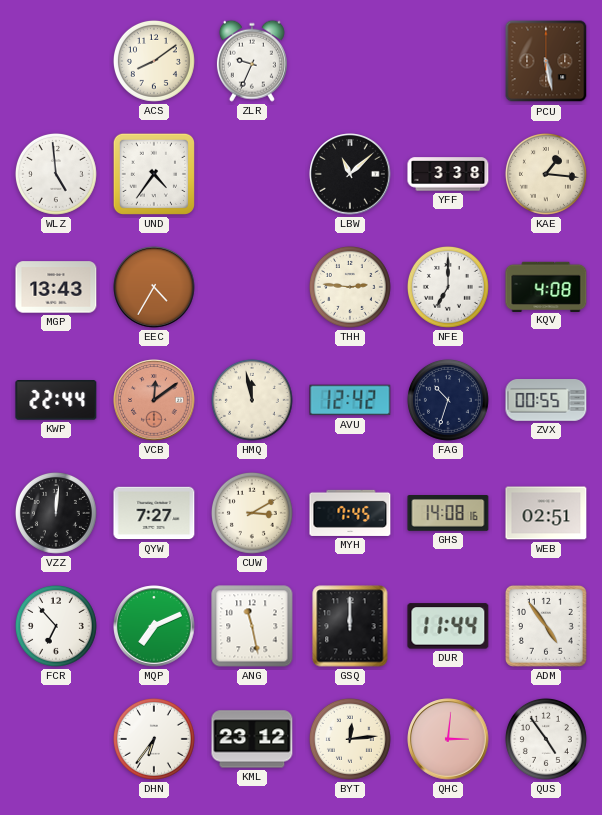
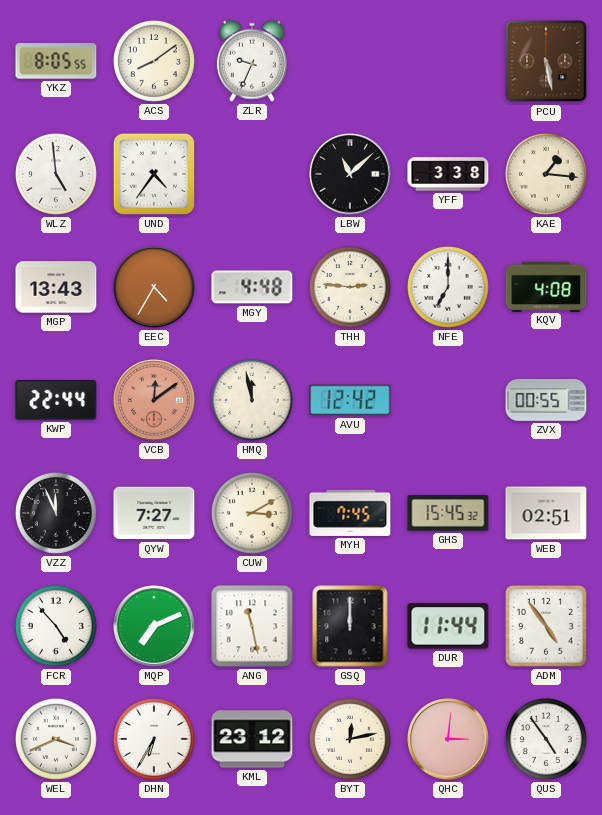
YKZ: none -> 8:05 (56, 61)
MGY: none -> 4:48 (252, 287)
FAG: 10:33 -> none (448, 400)
VZZ: 12:01 -> 11:56 (56, 513)
GHS: 14:08 -> 15:45 (448, 514)
FCR: 6:53 -> 4:53 (56, 626)
WEL: none -> 3:41 (56, 739)
DHN: 6:36 -> 6:35 (154, 739)
BYT: 12:14 -> 12:13 (350, 739)
